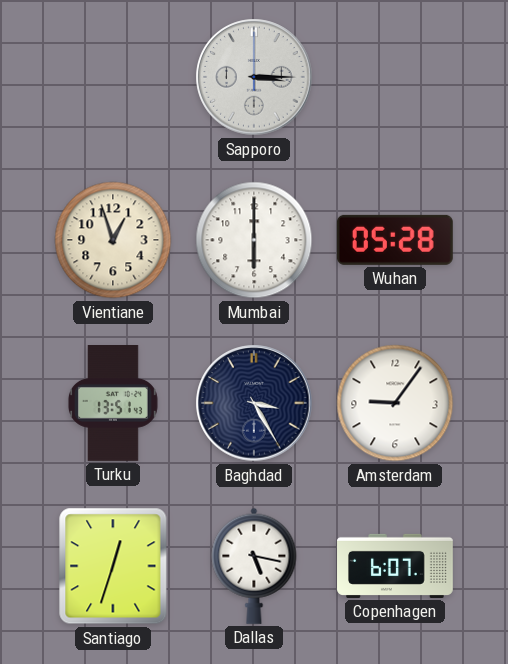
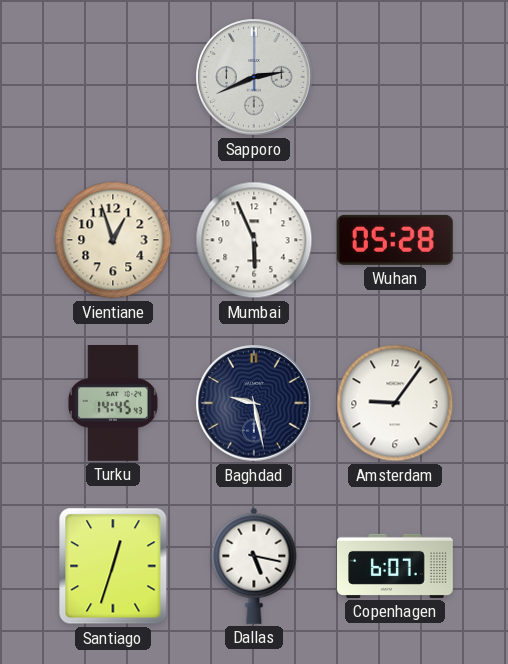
Sapporo: 3:15 -> 2:41 (254, 77)
Mumbai: 6:00 -> 5:56 (254, 240)
Turku: 13:51 -> 14:45 (113, 404)
Baghdad: 3:25 -> 9:28 (254, 403)
